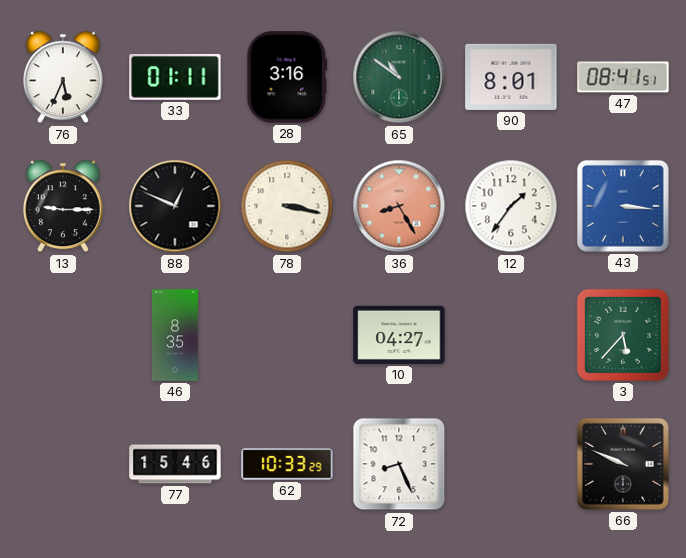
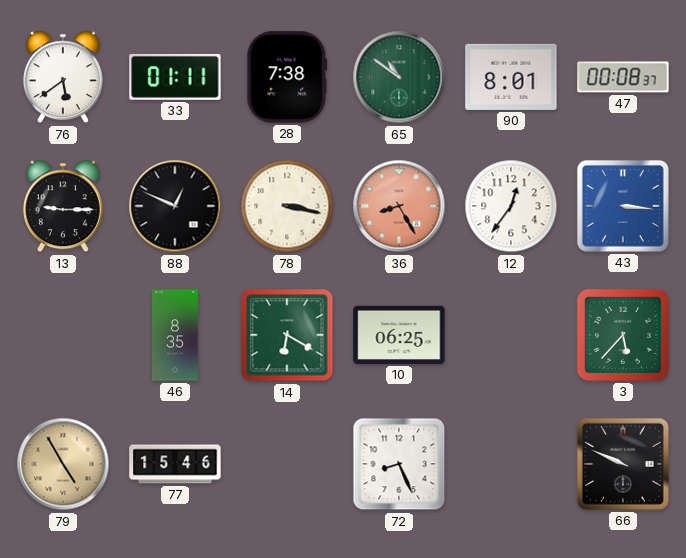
76: 5:34 -> 5:39 (63, 77)
28: 3:16 -> 7:38 (287, 77)
47: 08:41 -> 00:08 (623, 77)
12: 1:36 -> 12:36 (511, 206)
14: none -> 6:20 (287, 335)
10: 04:27 -> 06:25 (399, 335)
79: none -> 4:55 (63, 464)
62: 10:33 -> none (287, 464)
